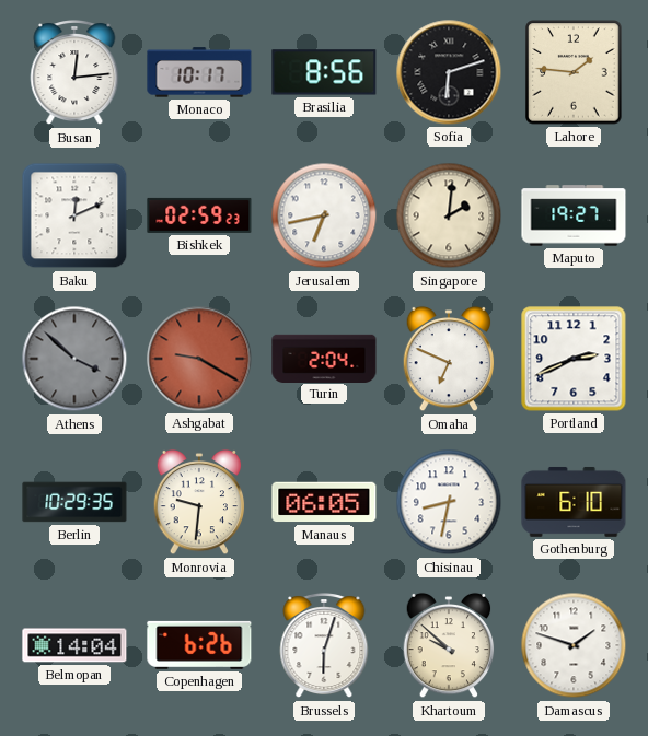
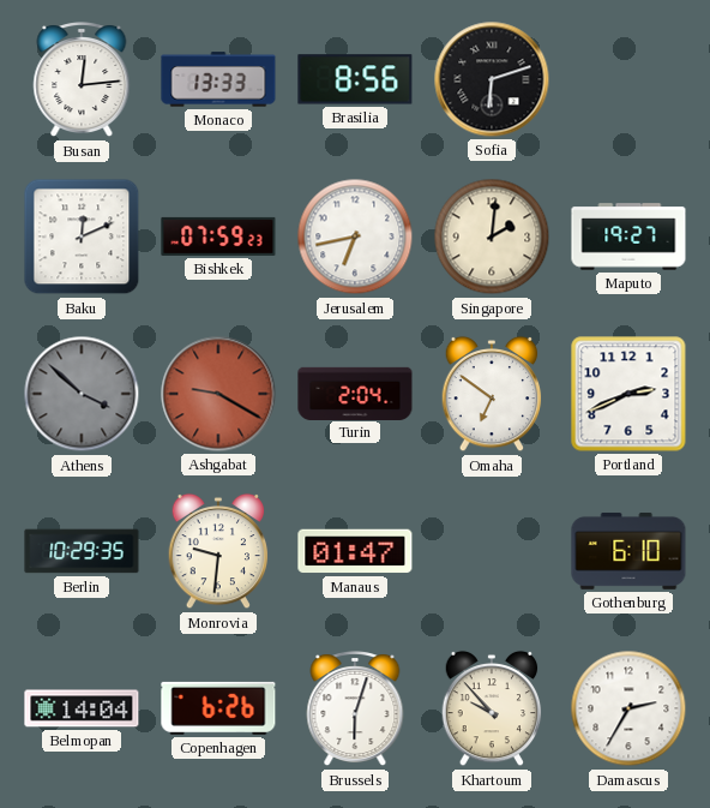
Monaco: 10:17 -> 13:33 (218, 79)
Lahore: 1:46 -> none (574, 72)
Bishkek: 02:59 -> 07:59 (218, 237)
Omaha: 6:49 -> 6:51 (492, 394)
Manaus: 06:05 -> 01:47 (355, 551)
Chisinau: 8:32 -> none (449, 502)
Khartoum: 9:52 -> 9:53 (492, 708)
Damascus: 1:48 -> 2:35 (628, 708)
